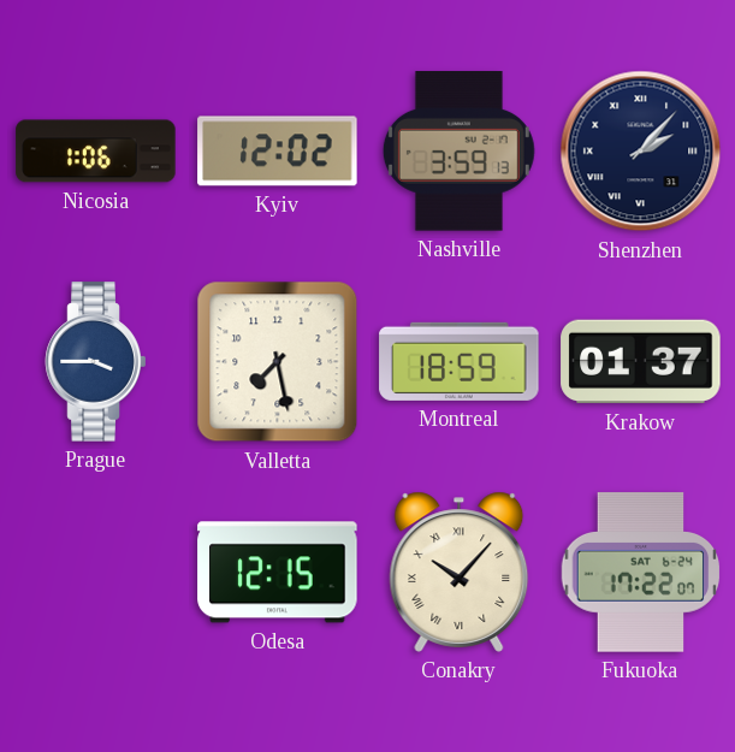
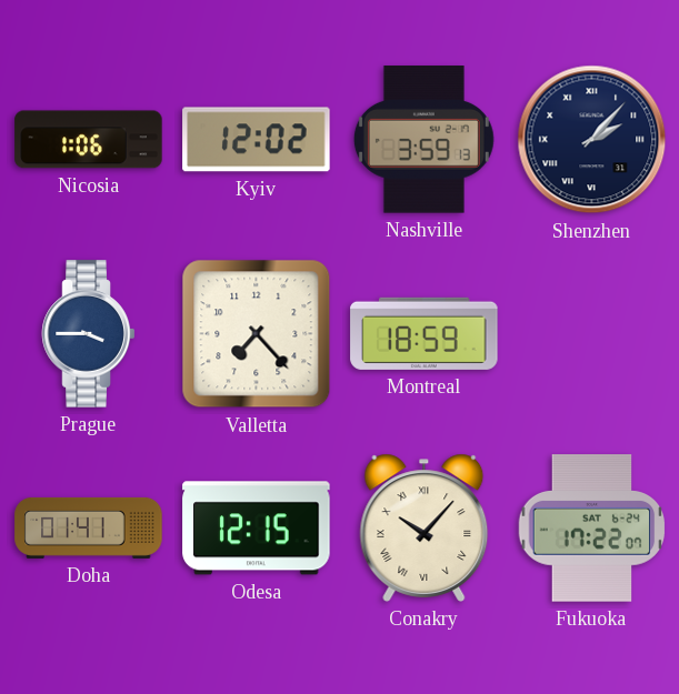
Valletta: 7:28 -> 7:23 (257, 334)
Krakow: 01:37 -> none (641, 362)
Doha: none -> 01:41 (89, 527)
